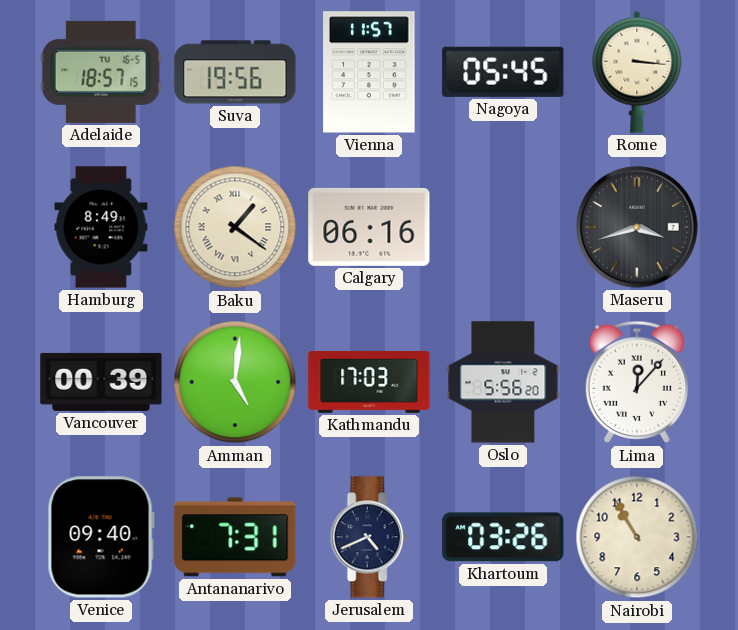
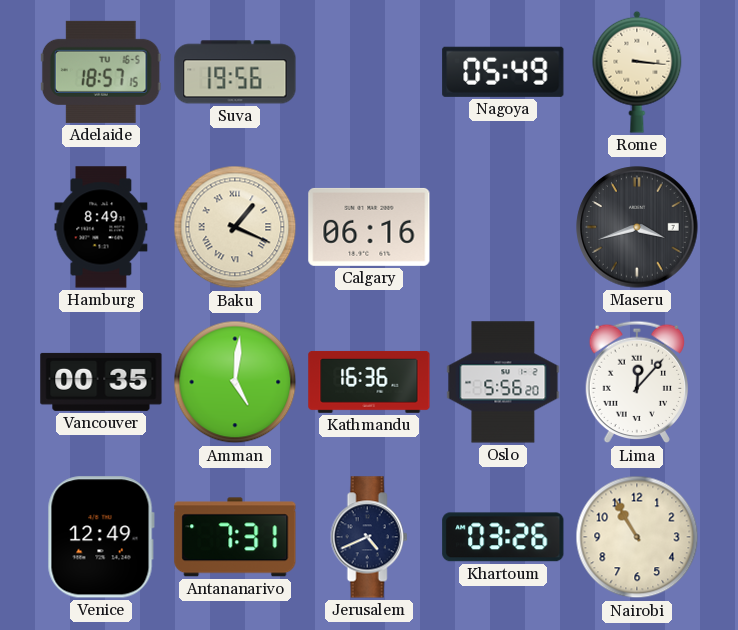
Vienna: 11:57 -> none (369, 72)
Nagoya: 05:45 -> 05:49 (503, 72)
Baku: 1:21 -> 1:19 (235, 227)
Vancouver: 00:39 -> 00:35 (101, 382)
Kathmandu: 17:03 -> 16:36 (369, 382)
Venice: 09:40 -> 12:49 (101, 537)
